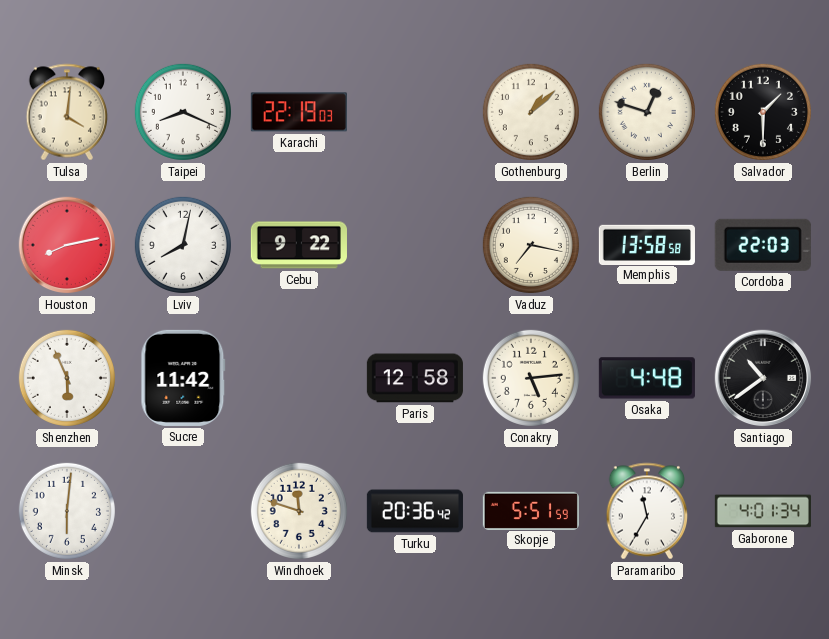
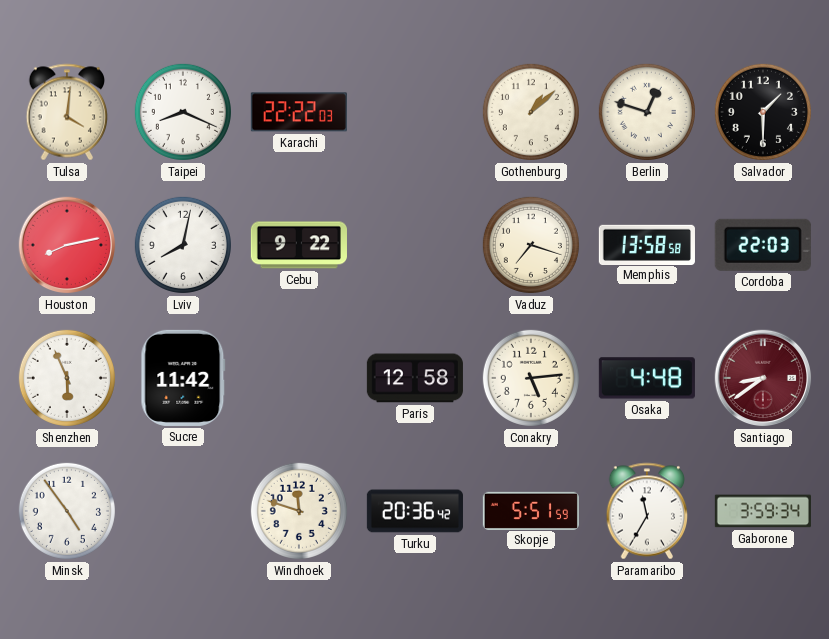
Karachi: 22:19 -> 22:22 (299, 112)
Vaduz: 7:17 -> 7:18 (531, 245)
Santiago: 10:39 -> 8:39 (763, 378)
Santiago dial: black -> burgundy (763, 378)
Minsk: 6:01 -> 4:54 (67, 511)
Gaborone: 4:01 -> 3:59 (763, 511)
